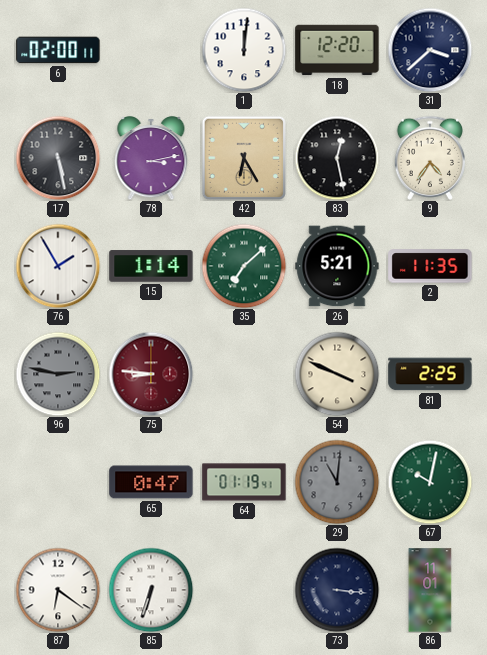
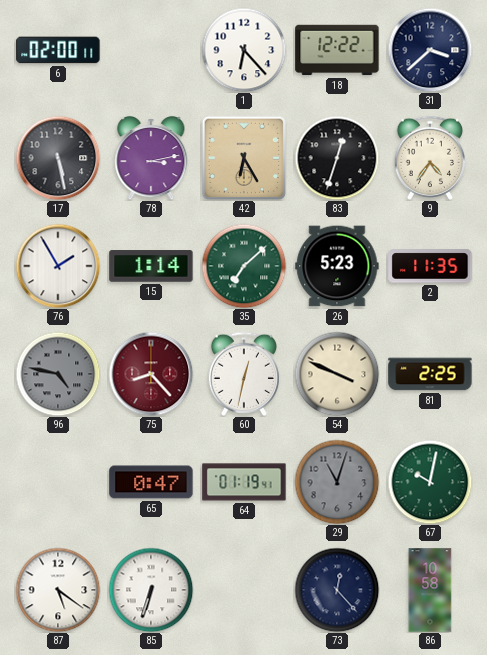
1: 12:01 -> 6:23 (244, 50)
18: 12:20 -> 12:22 (337, 50)
83: 12:28 -> 12:33 (337, 158)
26: 5:21 -> 5:23 (337, 266)
96: 2:47 -> 4:47 (58, 374)
75: 8:46 -> 8:23 (151, 374)
60: none -> 12:32 (243, 374)
29: 11:01 -> 11:03 (337, 482)
87: 6:21 -> 5:21 (58, 590)
73: 3:16 -> 12:23 (337, 590)
86: 11:01 -> 10:58 (430, 590)
